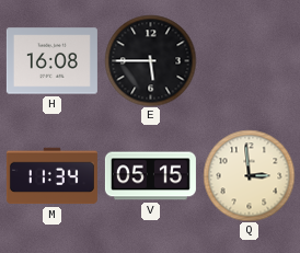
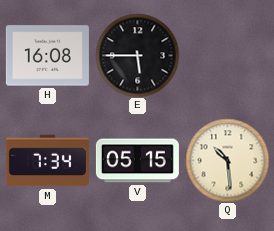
M: 11:34 -> 7:34 (47, 161)
Q: 2:59 -> 10:29 (227, 160)
